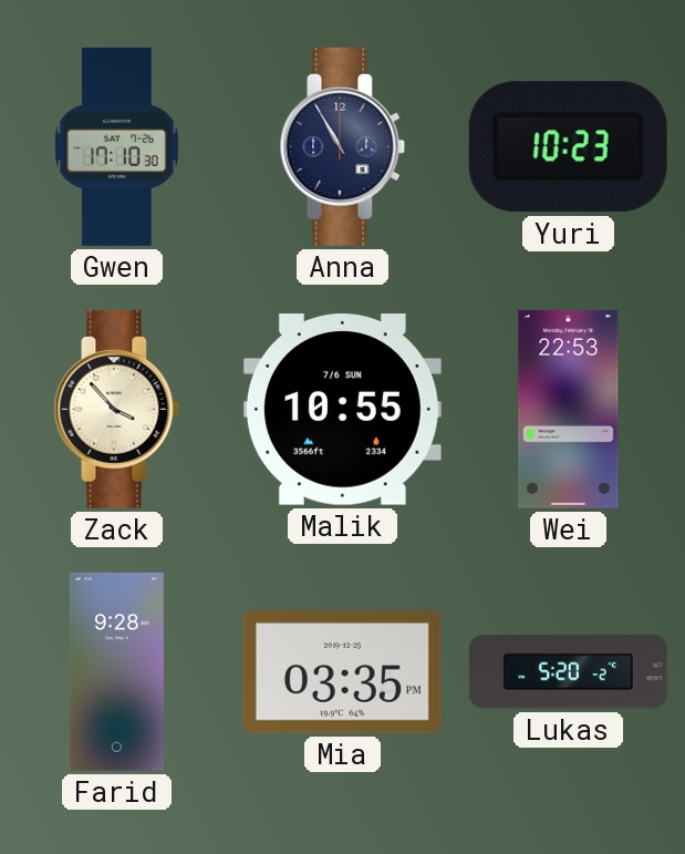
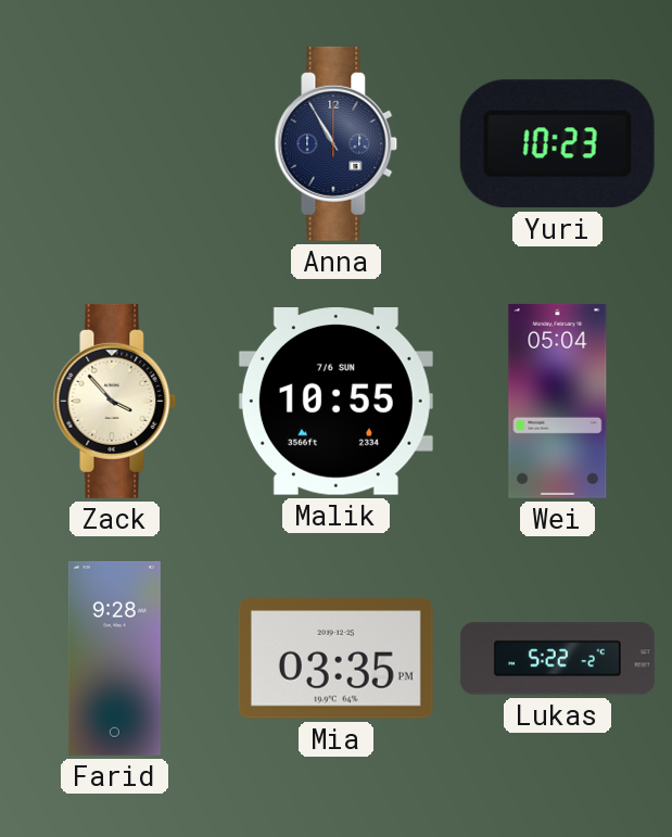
Gwen: 17:10 -> none (117, 146)
Wei: 22:53 -> 05:04 (558, 401)
Lukas: 5:20 -> 5:22 (557, 659)
